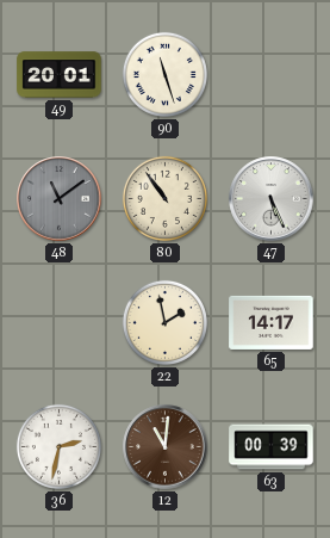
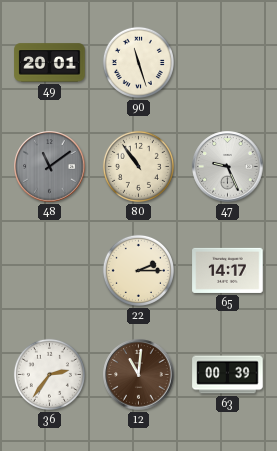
47: 5:26 -> 9:26 (228, 167)
22: 1:58 -> 2:15 (138, 270)
36: 2:32 -> 2:36 (49, 374)
